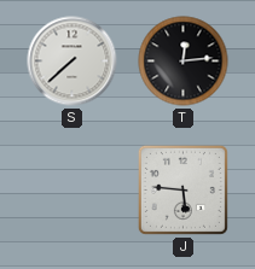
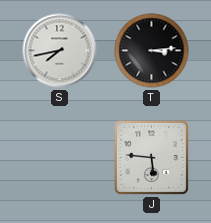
S: 7:38 -> 7:43 (60, 51)
T: 12:14 -> 3:14 (152, 51)
